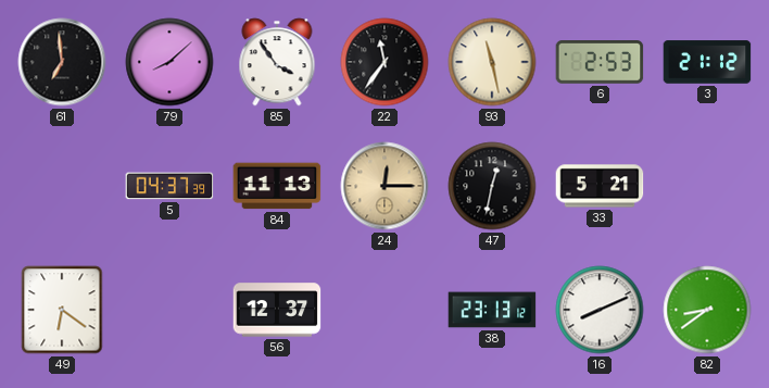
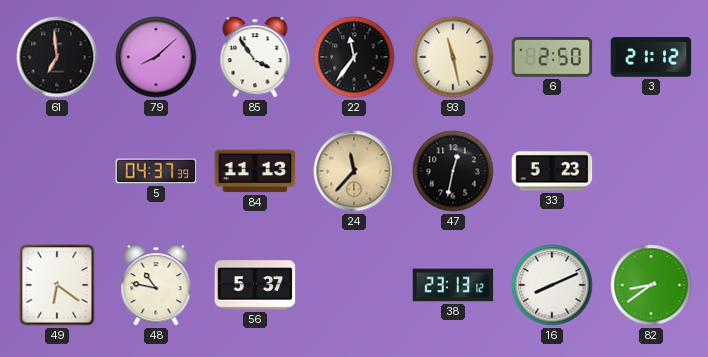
6: 2:53 -> 2:50 (552, 58)
24: 12:15 -> 11:37 (354, 171)
33: 5:21 -> 5:23 (552, 171)
48: none -> 10:47 (156, 285)
56: 12:37 -> 5:37 (255, 285)
